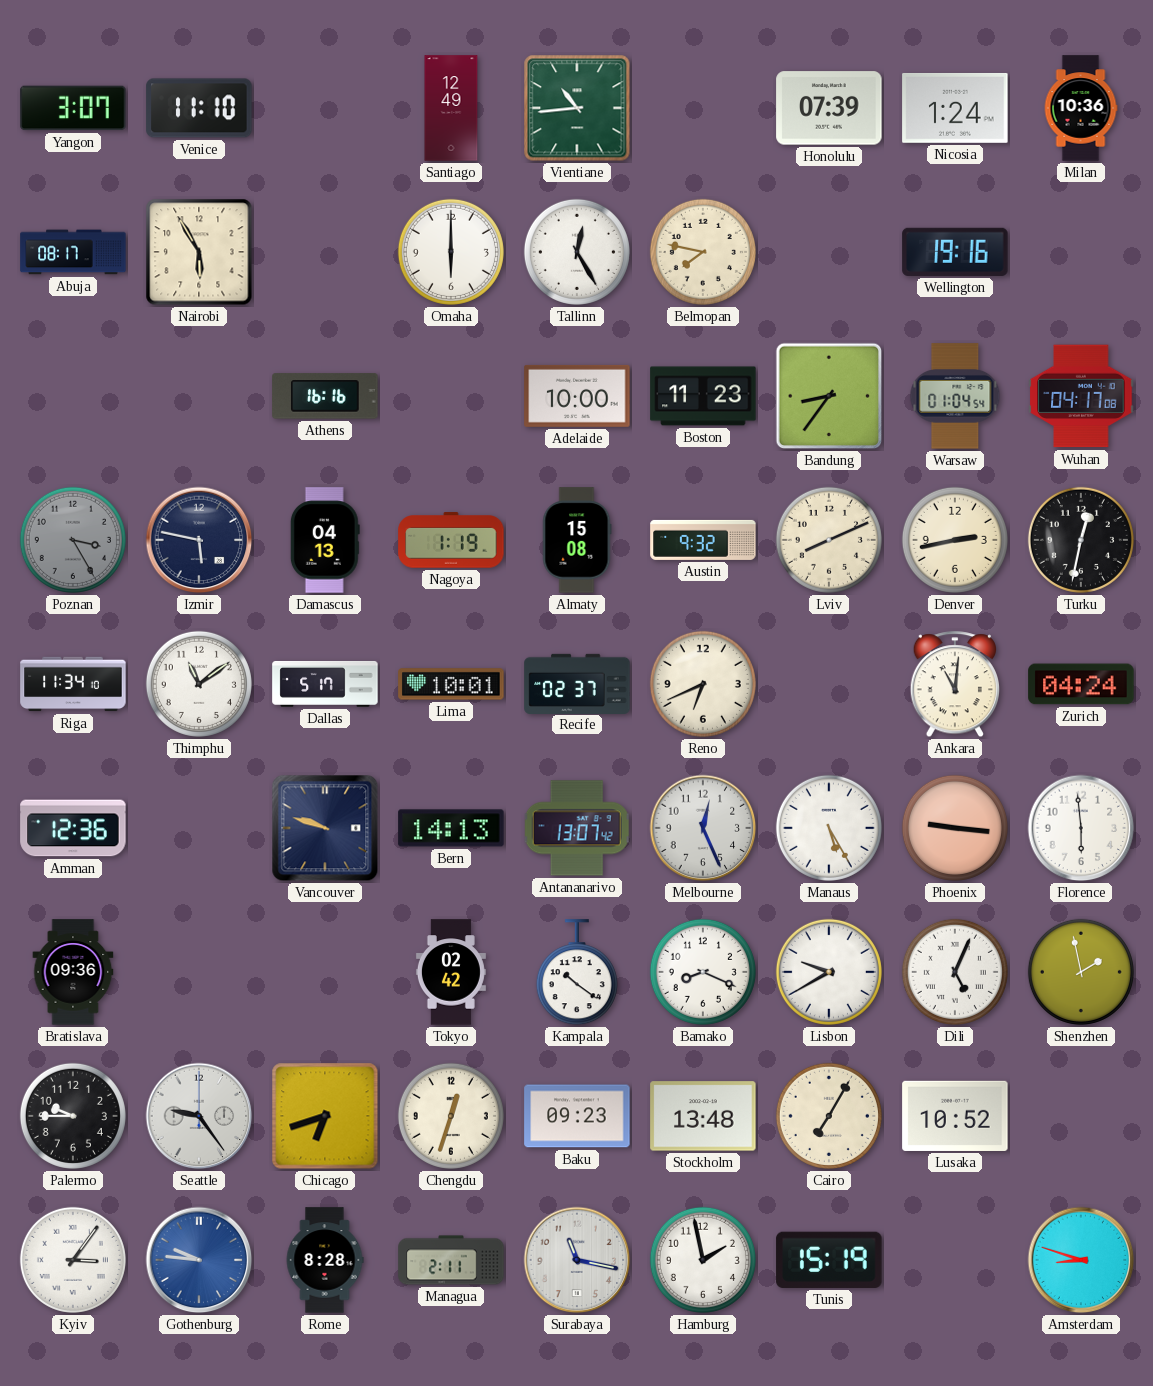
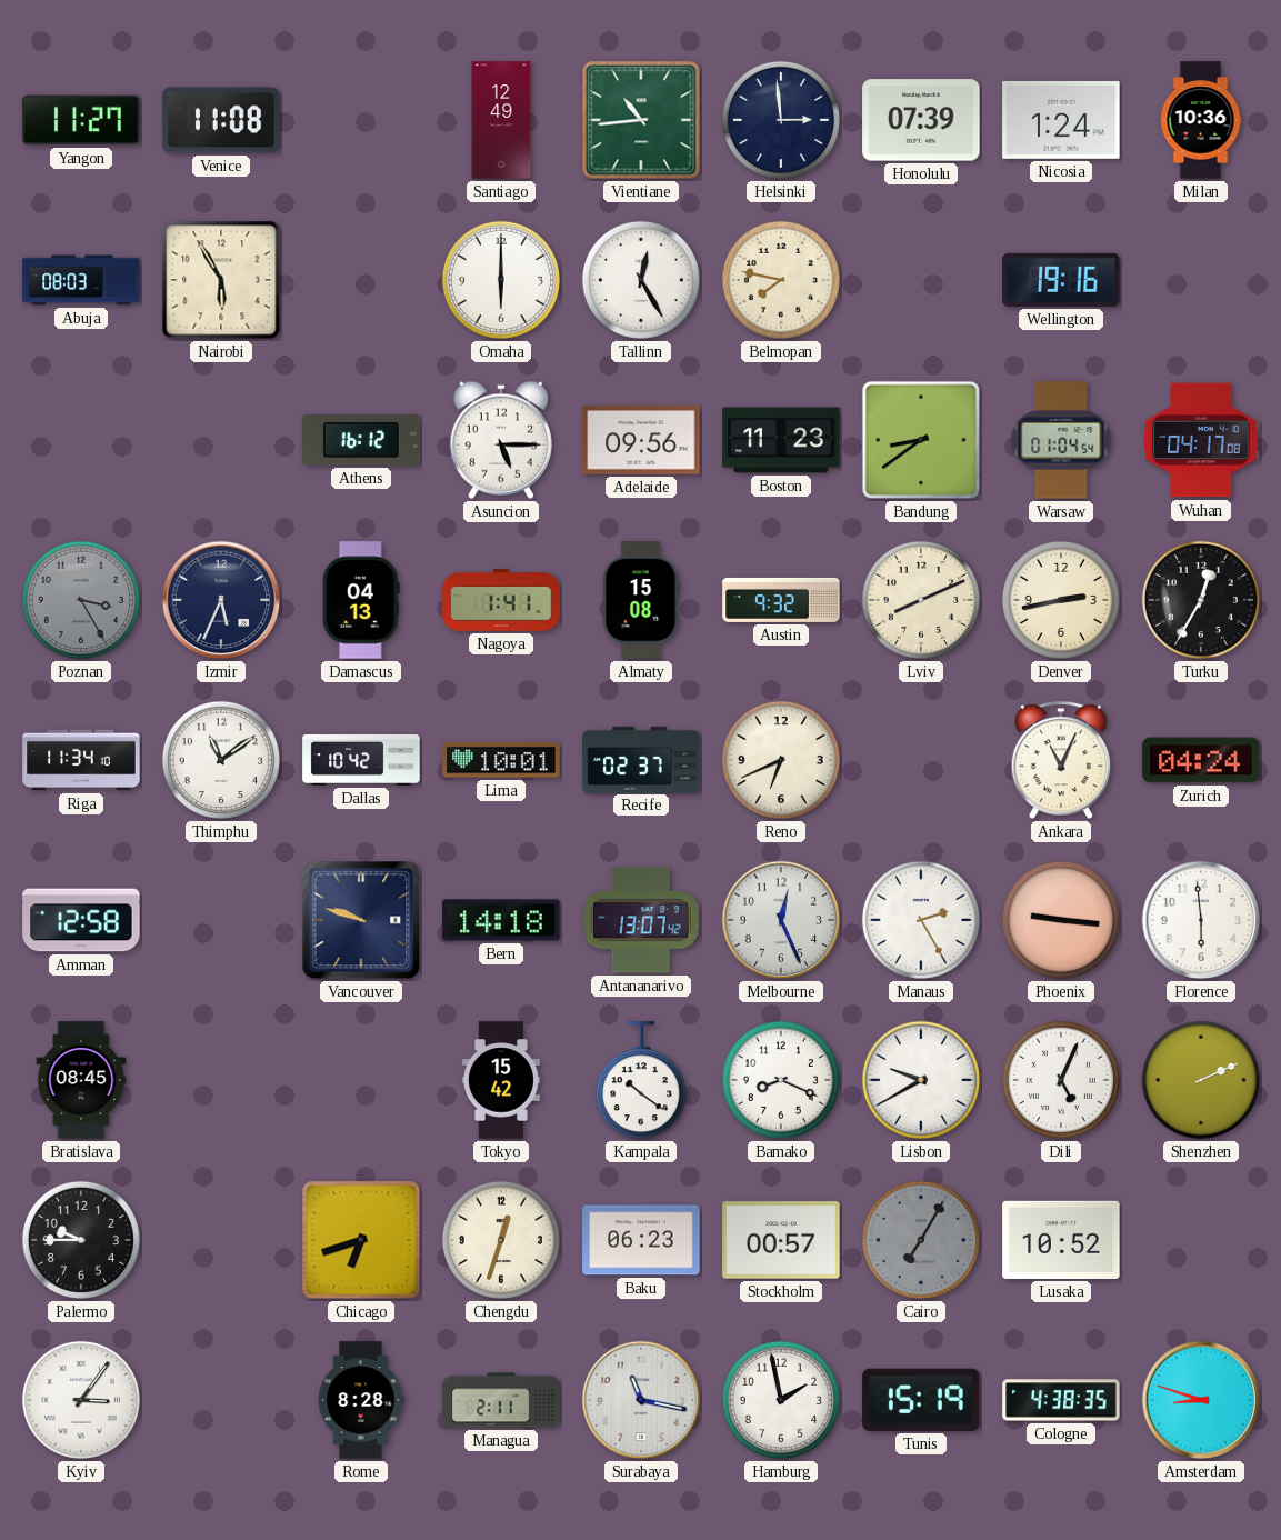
Yangon: 3:07 -> 11:27 (81, 120)
Venice: 11:10 -> 11:08 (221, 120)
Helsinki: none -> 2:59 (781, 120)
Abuja: 08:17 -> 08:03 (81, 280)
Athens: 16:16 -> 16:12 (361, 440)
Asuncion: none -> 5:15 (501, 440)
Adelaide: 10:00 -> 09:56 (641, 440)
Bandung: 8:36 -> 8:39 (921, 440)
Izmir: 5:47 -> 5:34 (221, 600)
Nagoya: 1:19 -> 1:41 (501, 600)
Turku: 12:32 -> 12:35 (1201, 600)
Dallas: 5:17 -> 10:42 (361, 760)
Ankara: 11:01 -> 11:04 (1060, 761)
Amman: 12:36 -> 12:58 (81, 920)
Bern: 14:13 -> 14:18 (501, 920)
Manaus: 5:25 -> 2:25 (921, 920)
Bratislava: 09:36 -> 08:45 (81, 1080)
Tokyo: 02:42 -> 15:42 (501, 1080)
Shenzhen: 1:58 -> 2:11 (1201, 1080)
Seattle: 9:24 -> none (199, 1116)
Baku: 09:23 -> 06:23 (641, 1240)
Stockholm: 13:48 -> 00:57 (781, 1240)
Cairo dial: cream -> grey (921, 1240)
Gothenburg: 9:46 -> none (199, 1260)
Cologne: none -> 4:38 (1061, 1400)
